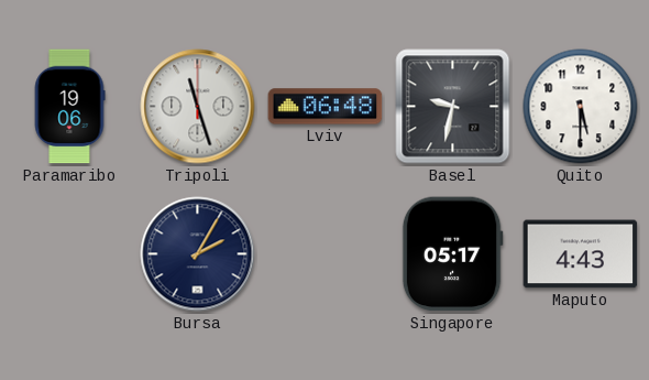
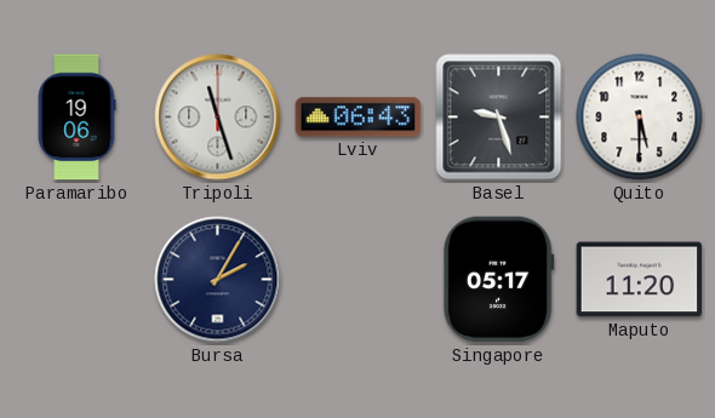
Lviv: 06:48 -> 06:43 (359, 118)
Basel: 9:32 -> 9:27 (499, 118)
Maputo: 4:43 -> 11:20 (640, 280)
